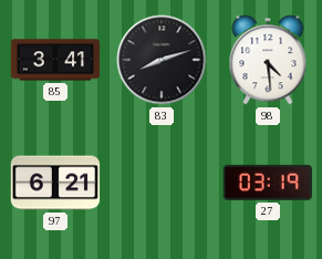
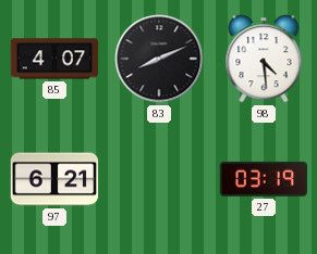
85: 3:41 -> 4:07 (54, 59)
83: 8:12 -> 8:11 (159, 59)
